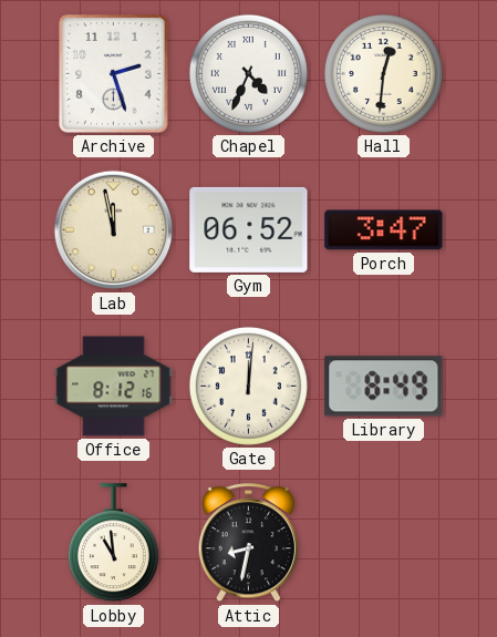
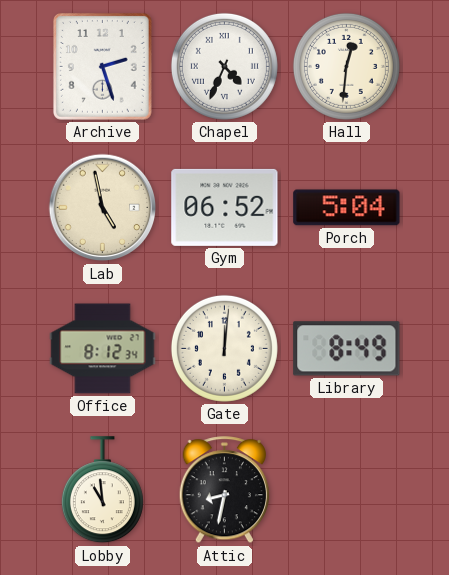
Lab: 11:58 -> 4:58 (103, 208)
Porch: 3:47 -> 5:04 (347, 208)
Office: 8:12:16 -> 8:12:34 (103, 349)
